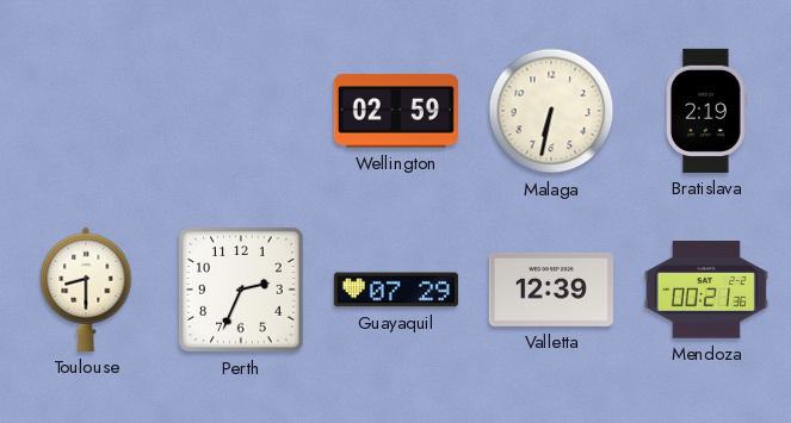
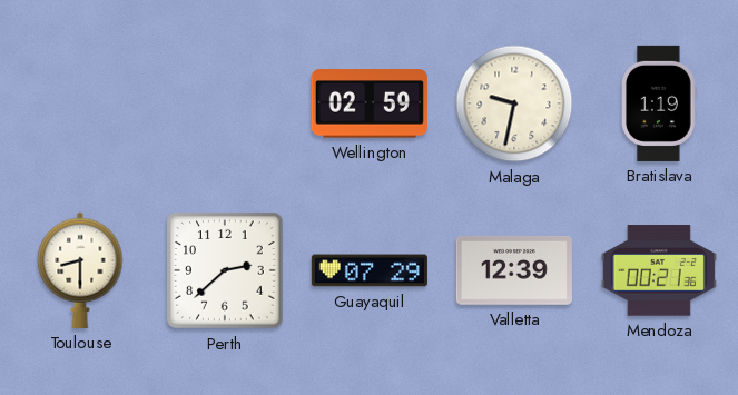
Malaga: 6:32 -> 9:32 (514, 103)
Bratislava: 2:19 -> 1:19 (659, 103)
Perth: 2:34 -> 2:38 (225, 270)
